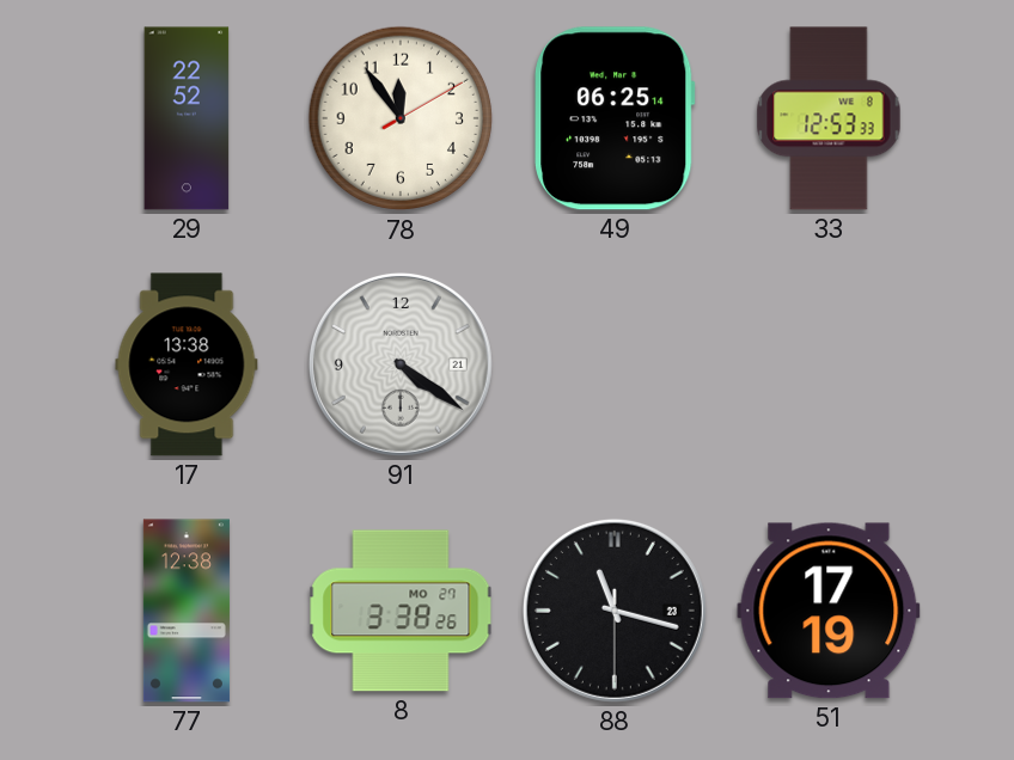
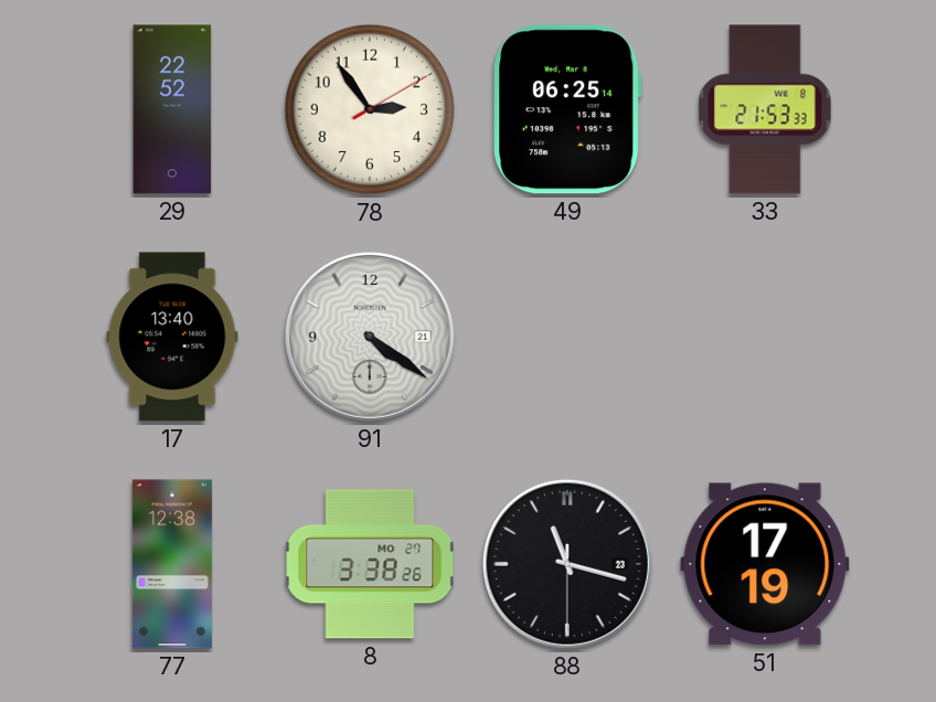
78: 11:54 -> 2:54 (370, 109)
33: 12:53 -> 21:53 (765, 109)
17: 13:38 -> 13:40 (172, 337)
